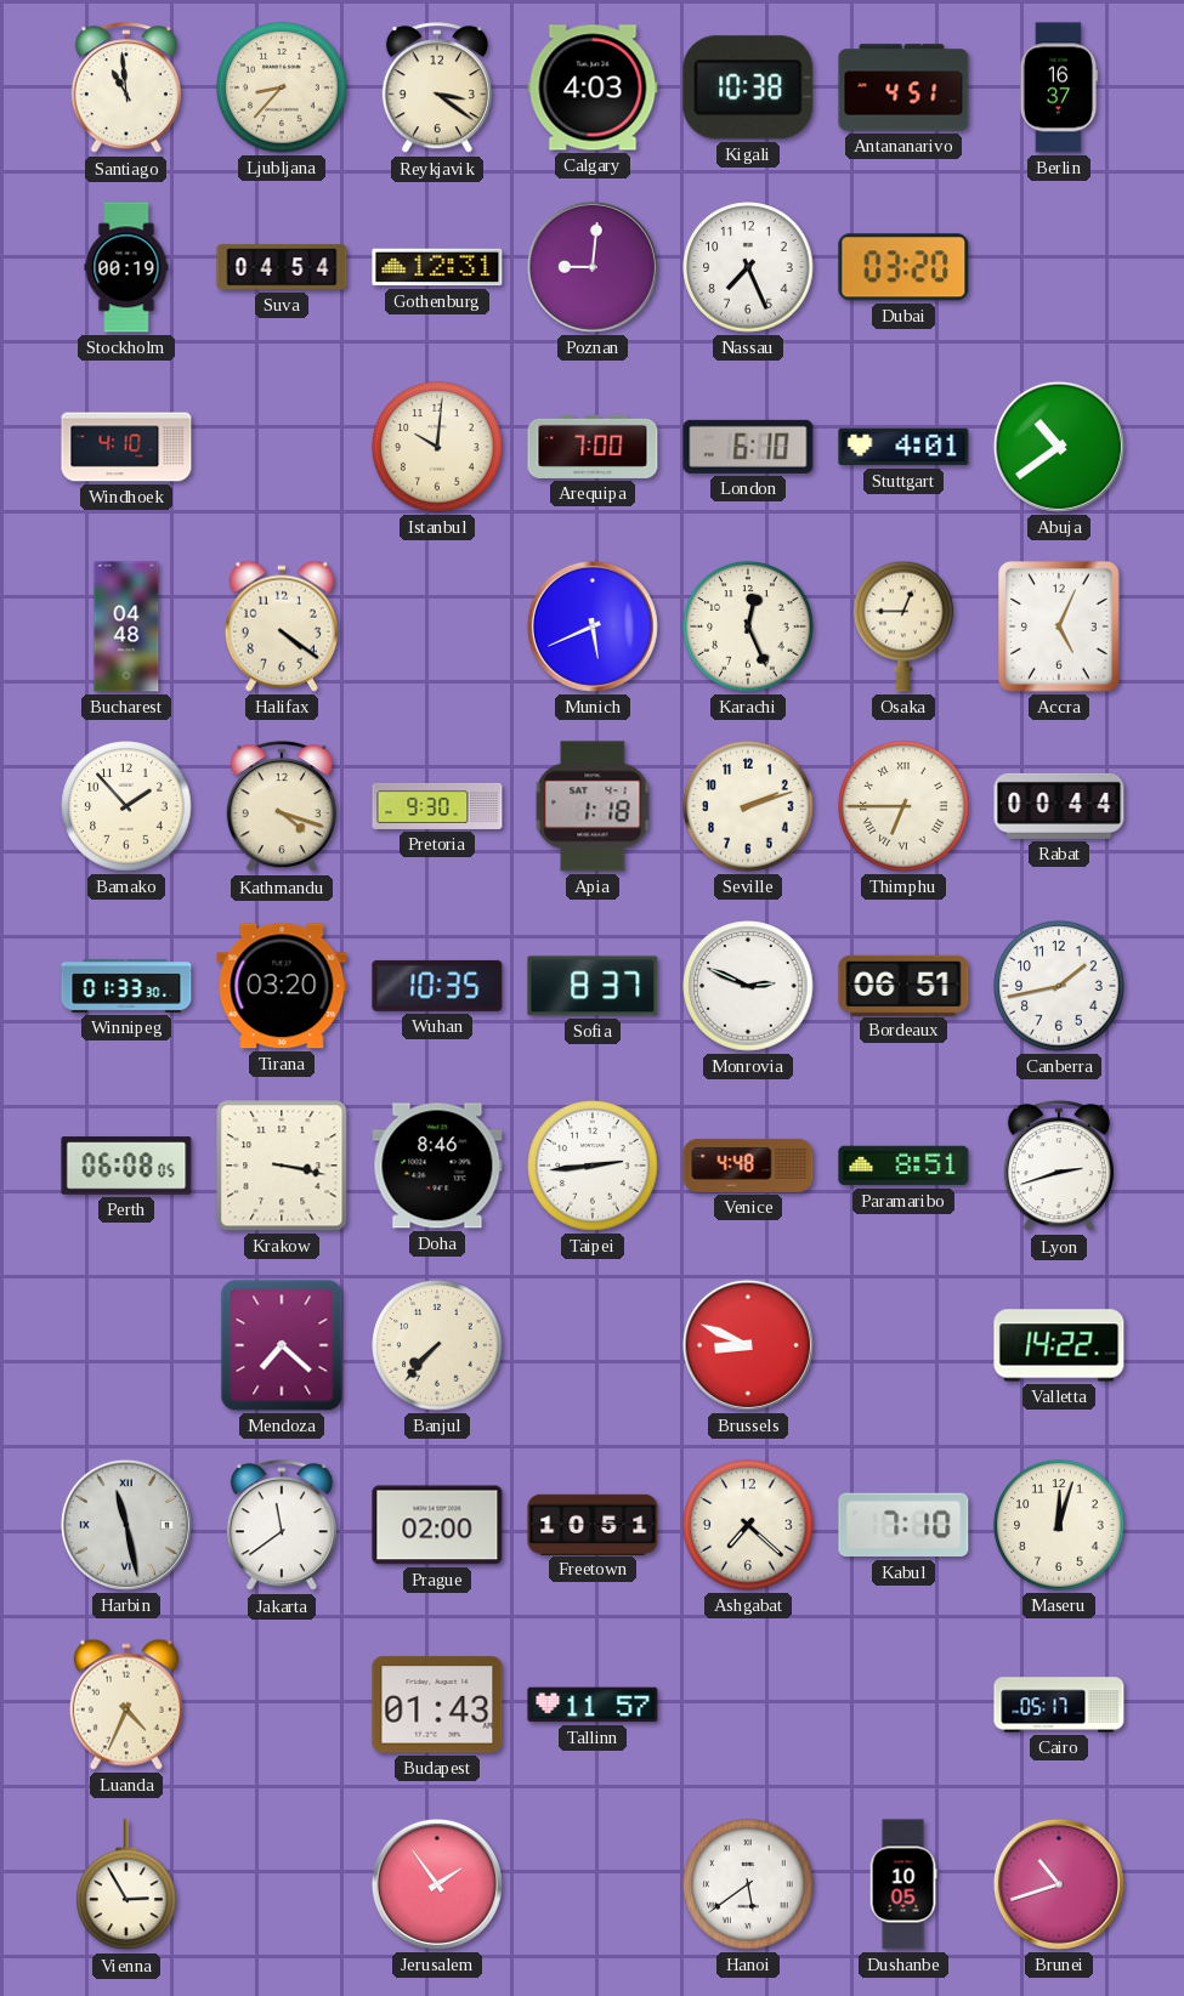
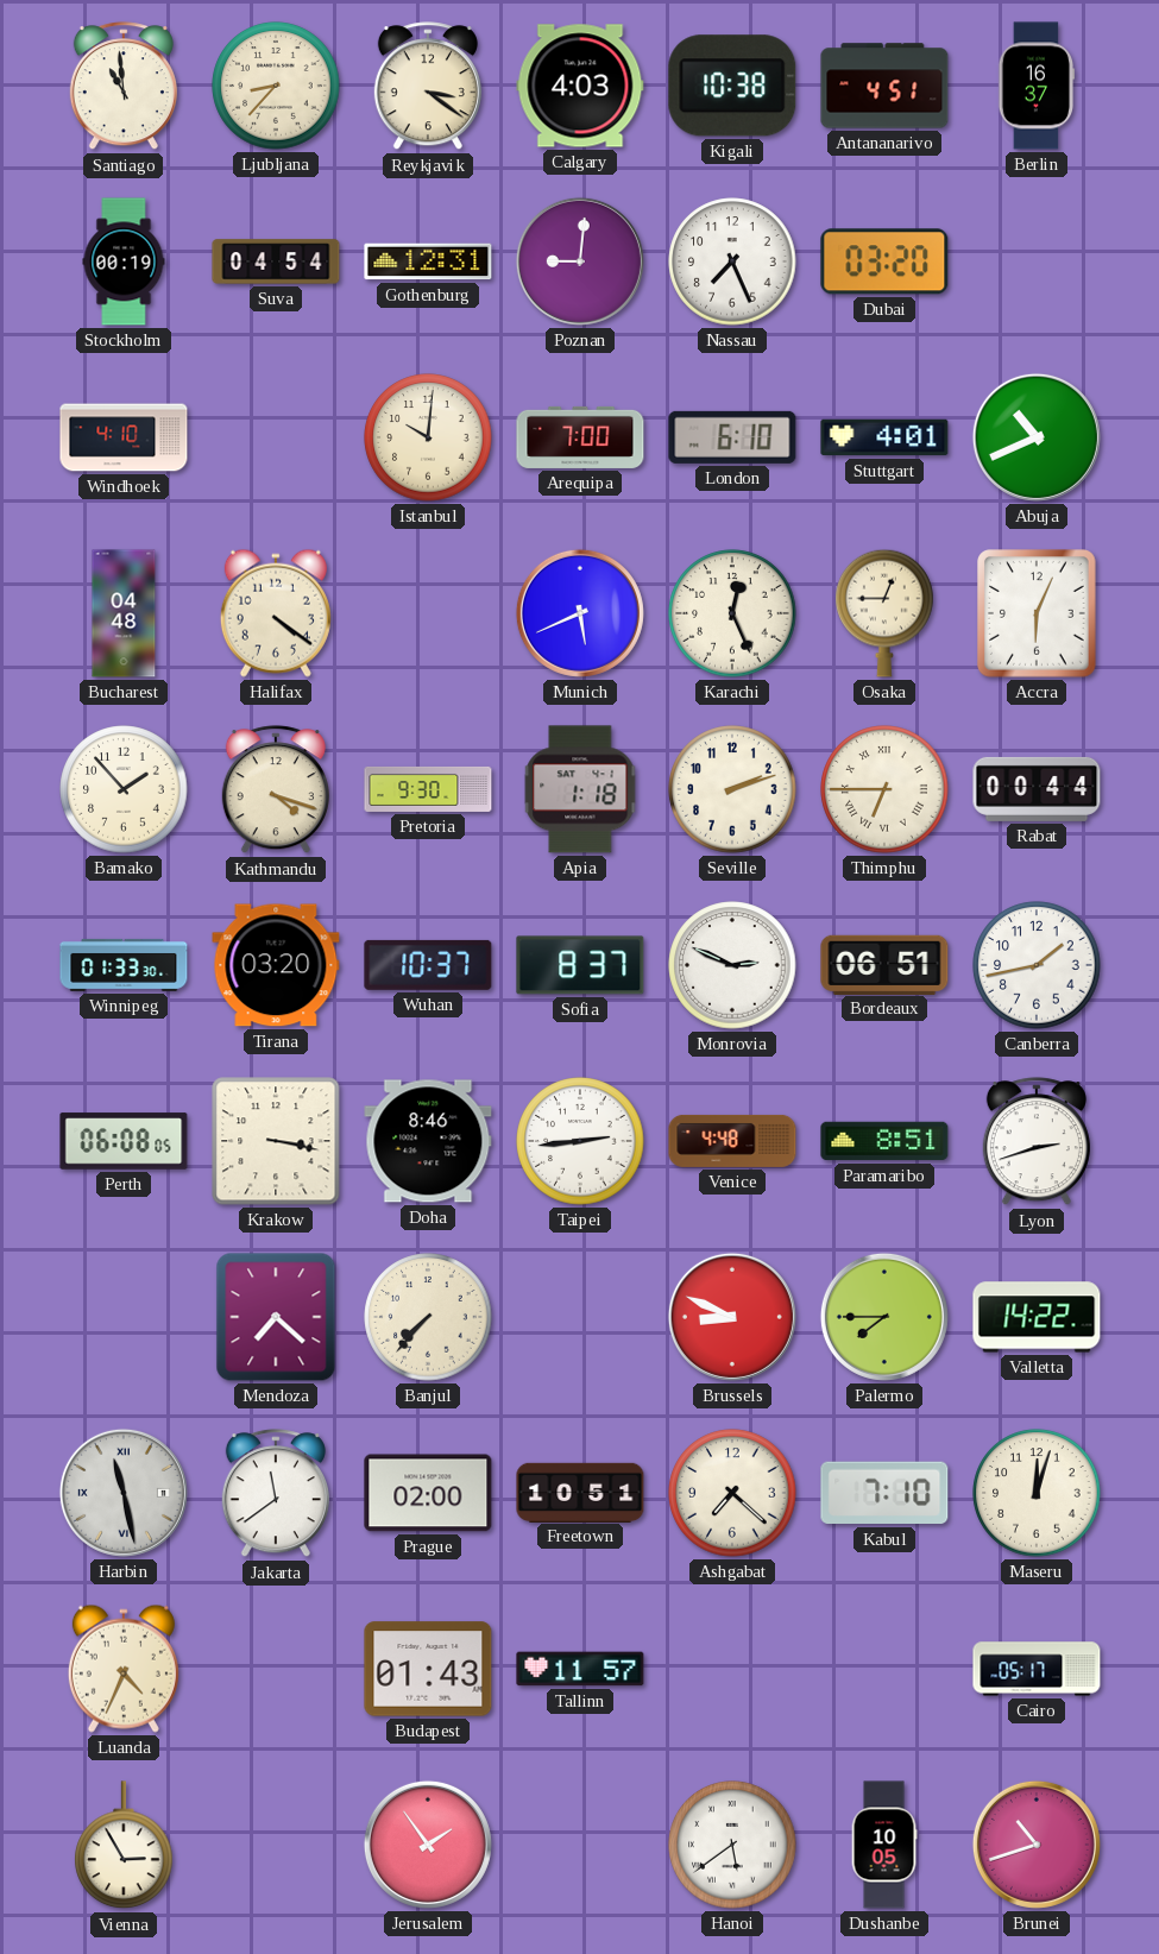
Abuja: 10:39 -> 10:41 (1037, 437)
Accra: 5:04 -> 6:04 (1038, 613)
Wuhan: 10:35 -> 10:37 (428, 965)
Palermo: none -> 7:45 (884, 1317)
